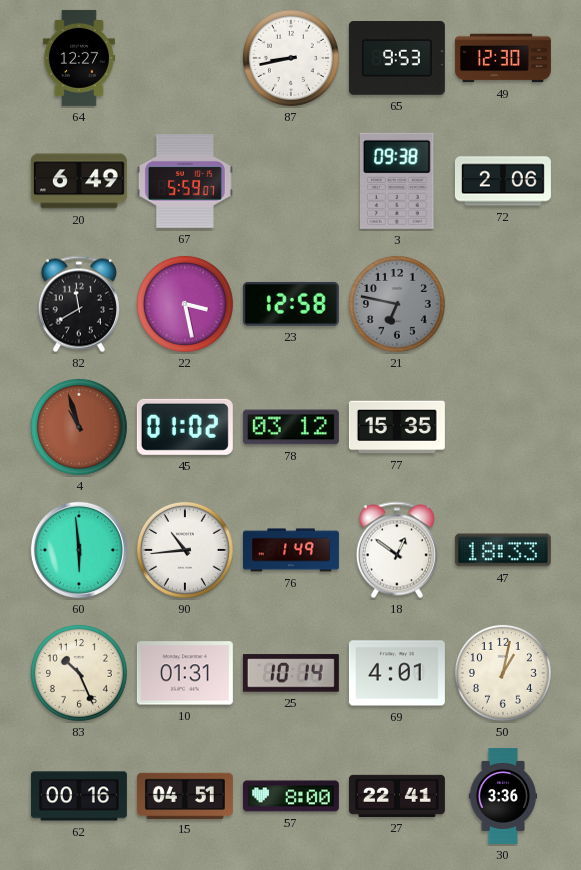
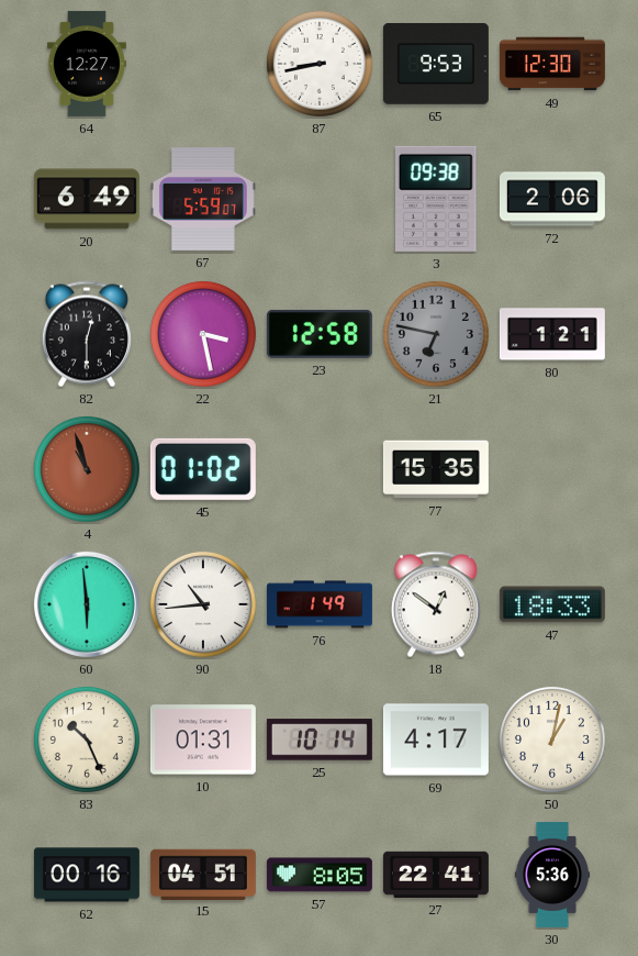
82: 11:40 -> 12:30 (87, 334)
80: none -> 1:21 (552, 334)
78: 03:12 -> none (291, 427)
69: 4:01 -> 4:17 (436, 740)
57: 8:00 -> 8:05 (320, 875)
30: 3:36 -> 5:36 (552, 875)
